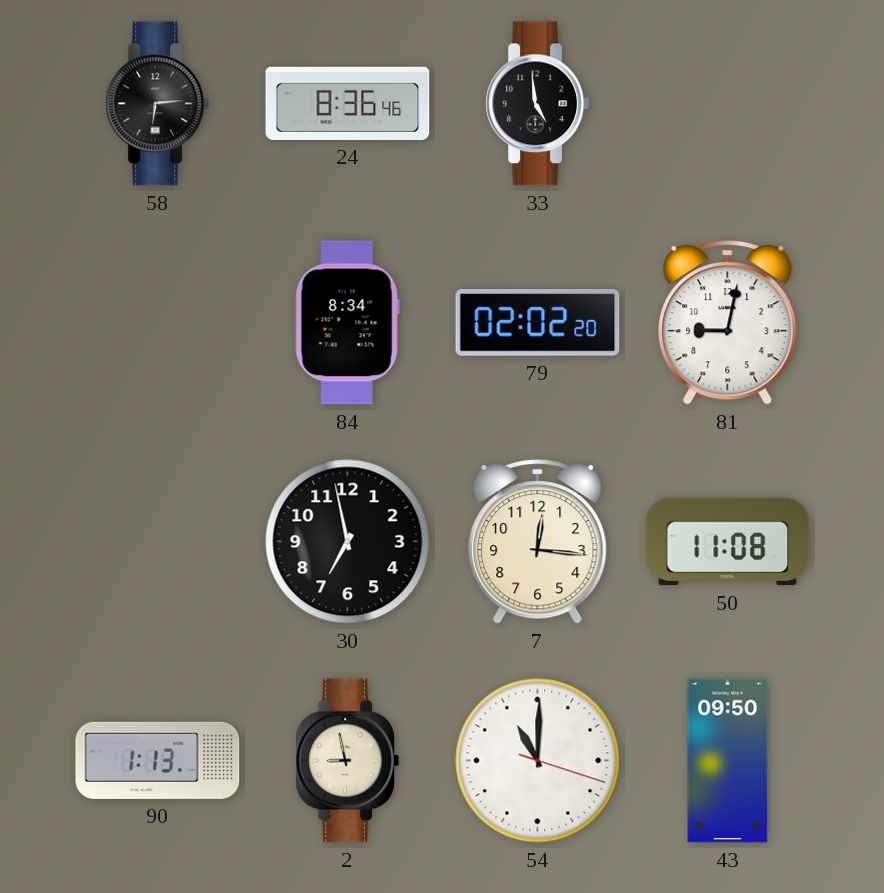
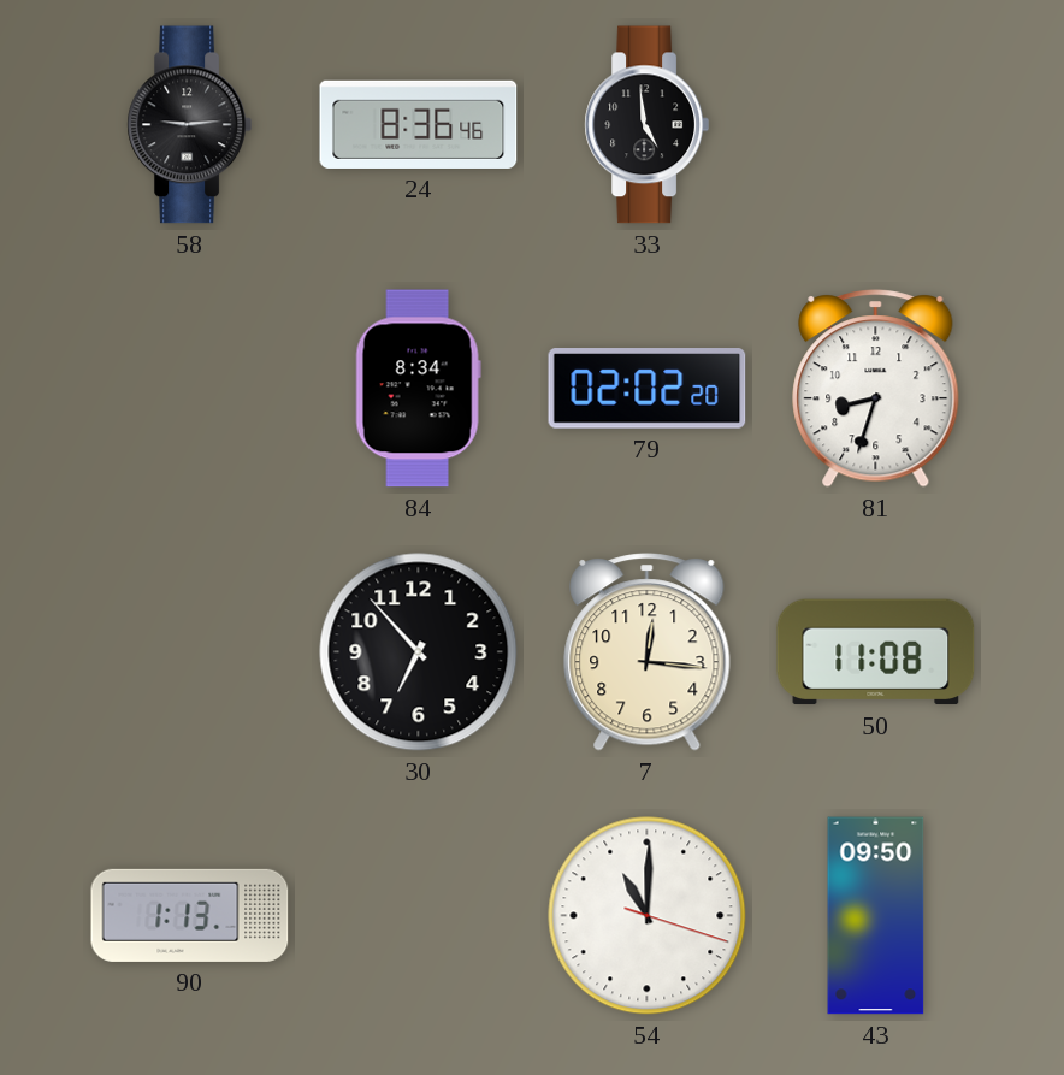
58: 6:14 -> 9:14 (189, 125)
81: 9:02 -> 8:33 (876, 389)
30: 6:58 -> 6:53 (419, 652)
2: 8:58 -> none (347, 761)
